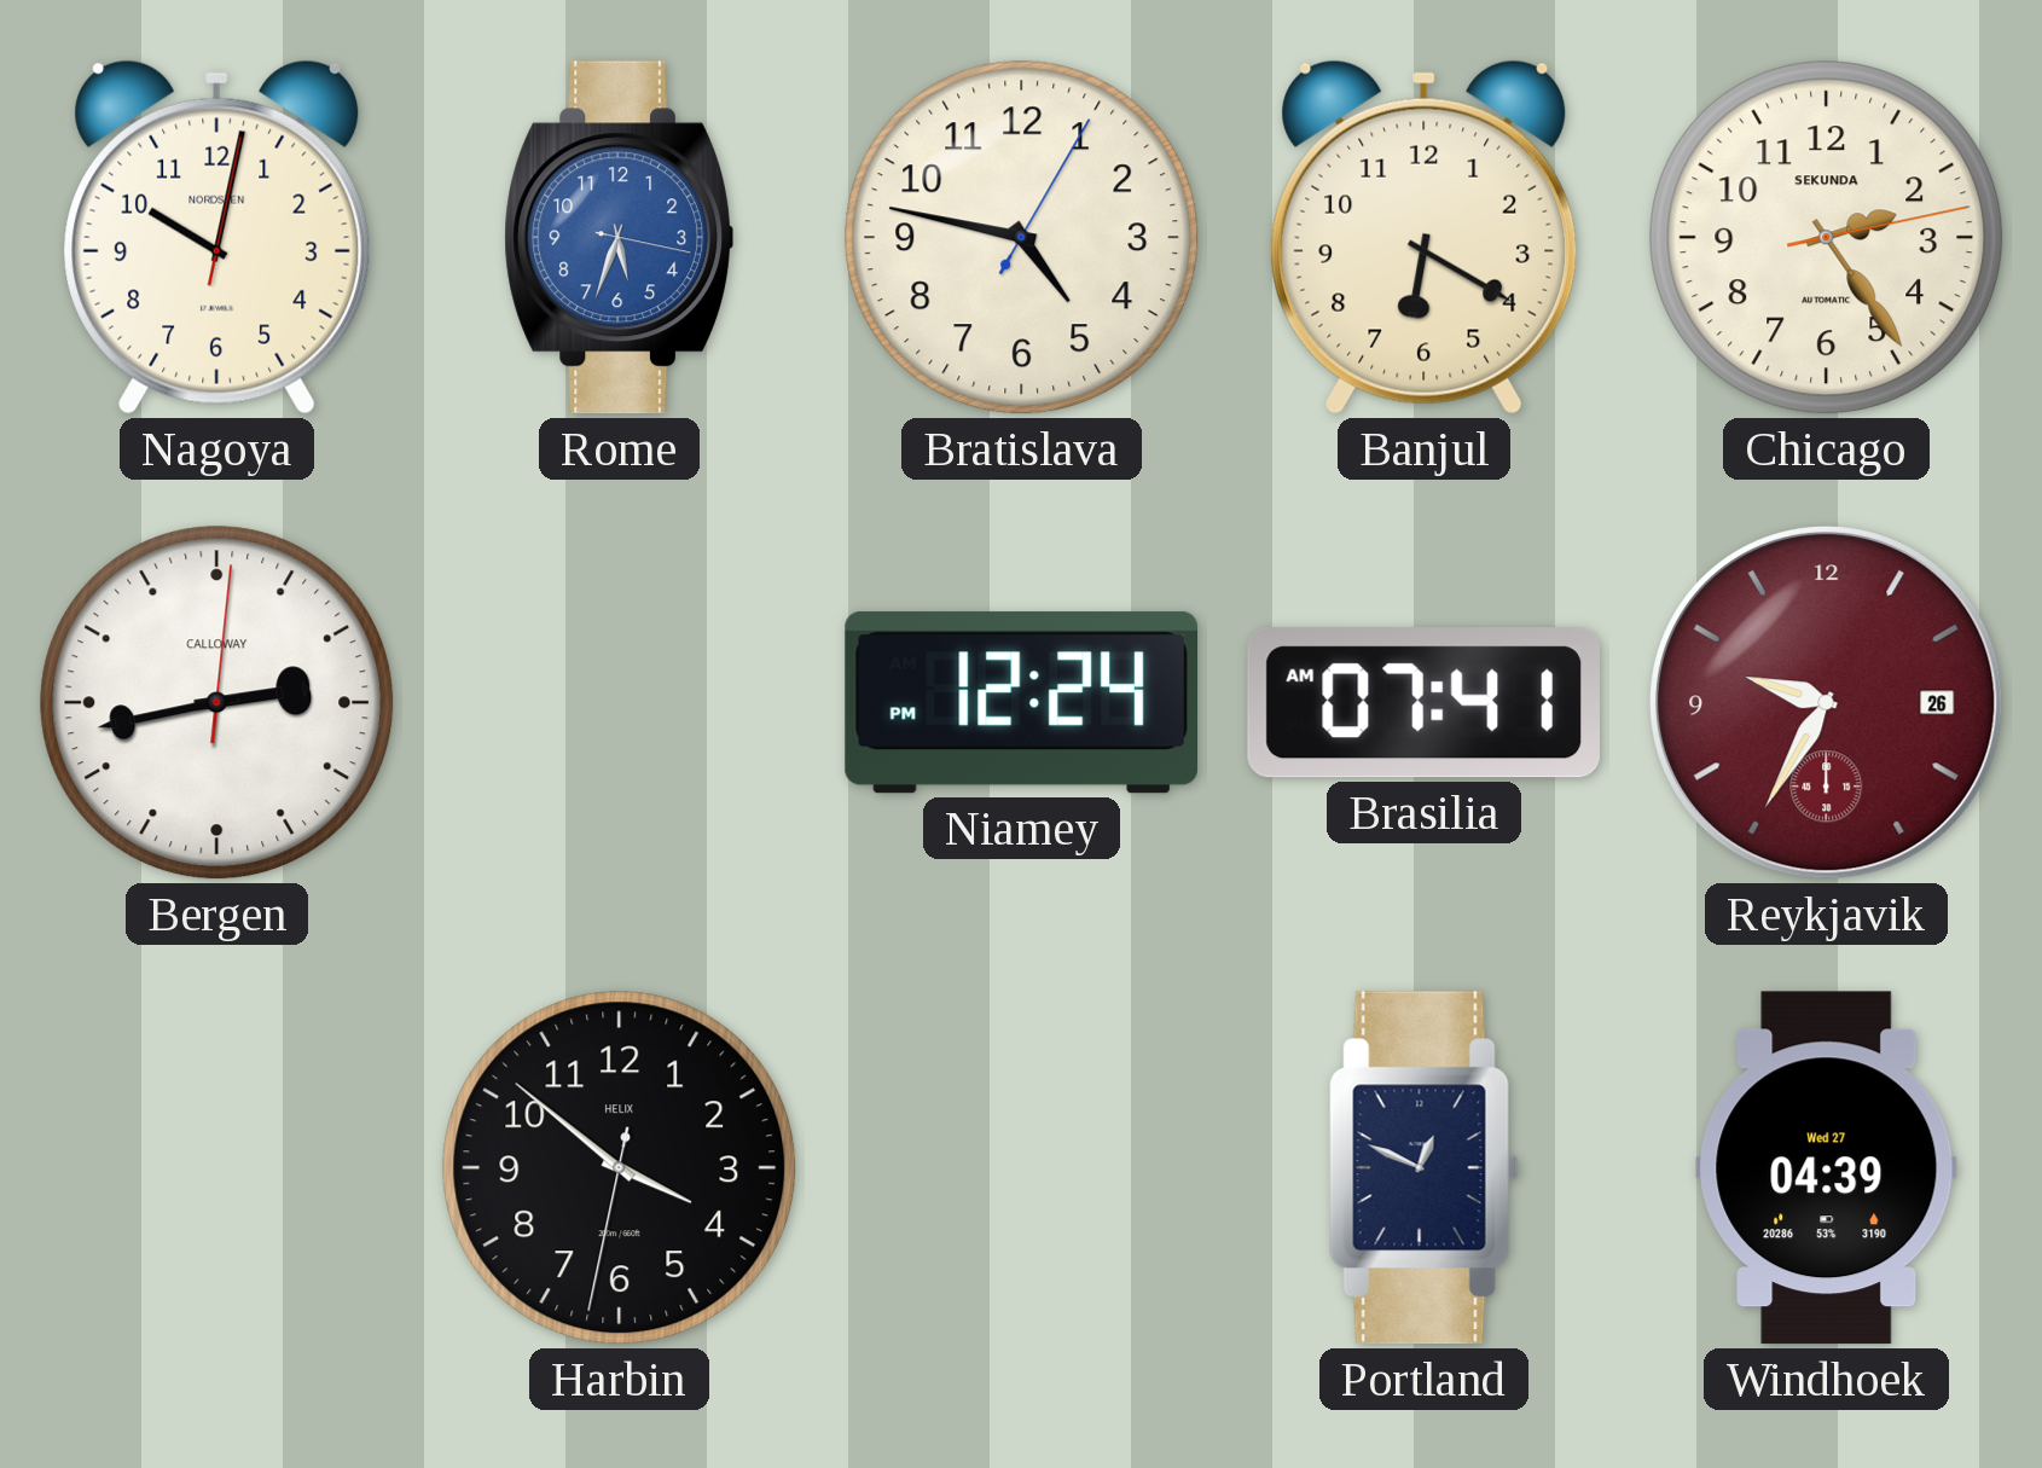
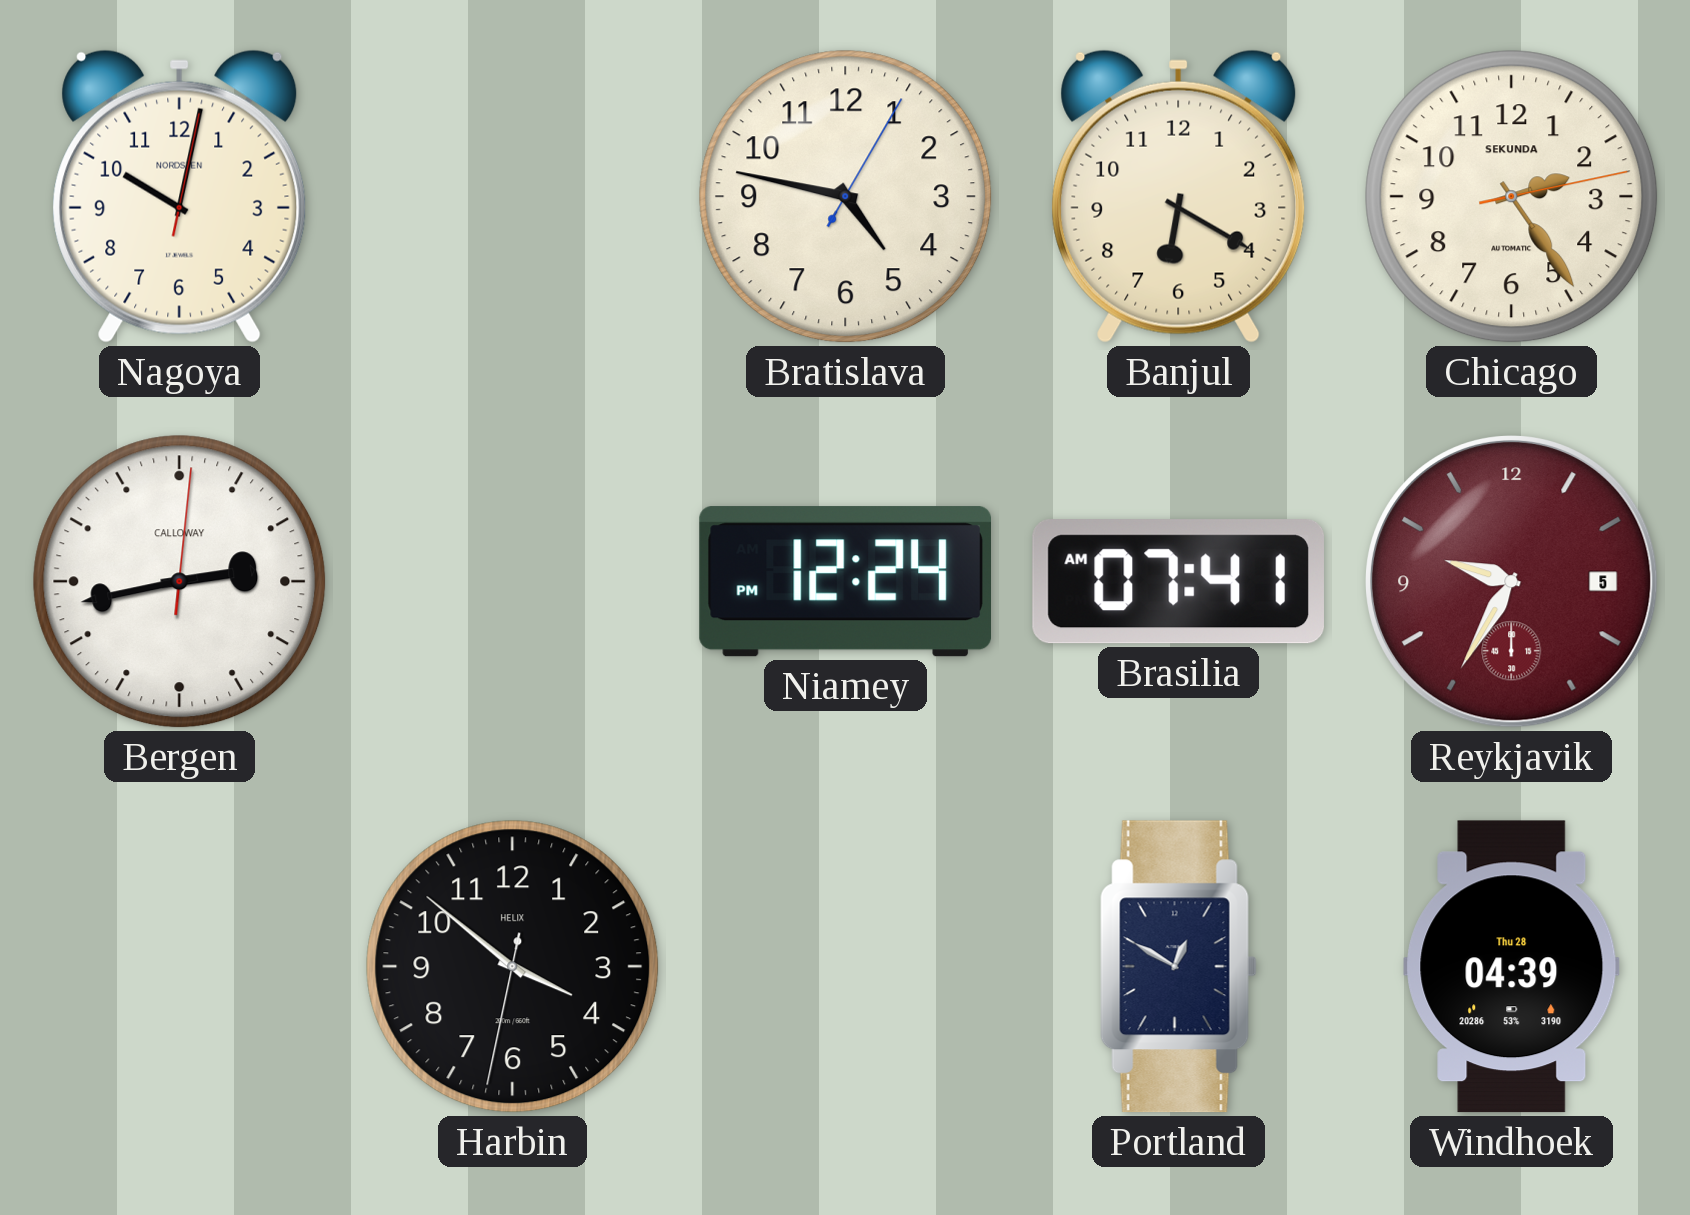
Rome: 5:33 -> none (619, 238)
Reykjavik date: 26 -> 5 (1512, 582)
Portland: 12:49 -> 12:50 (1178, 967)
Windhoek date: Wed 27 -> Thu 28 (1512, 967)
